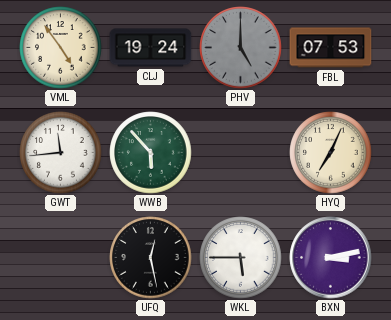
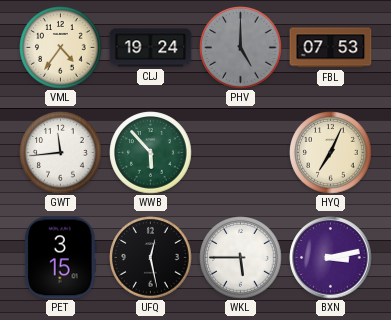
VML: 4:54 -> 4:36 (61, 48)
PET: none -> 3:15 (60, 258)
